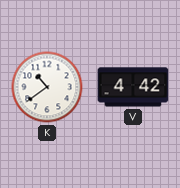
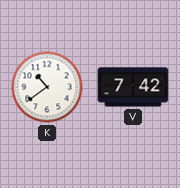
V: 4:42 -> 7:42 (133, 87)
